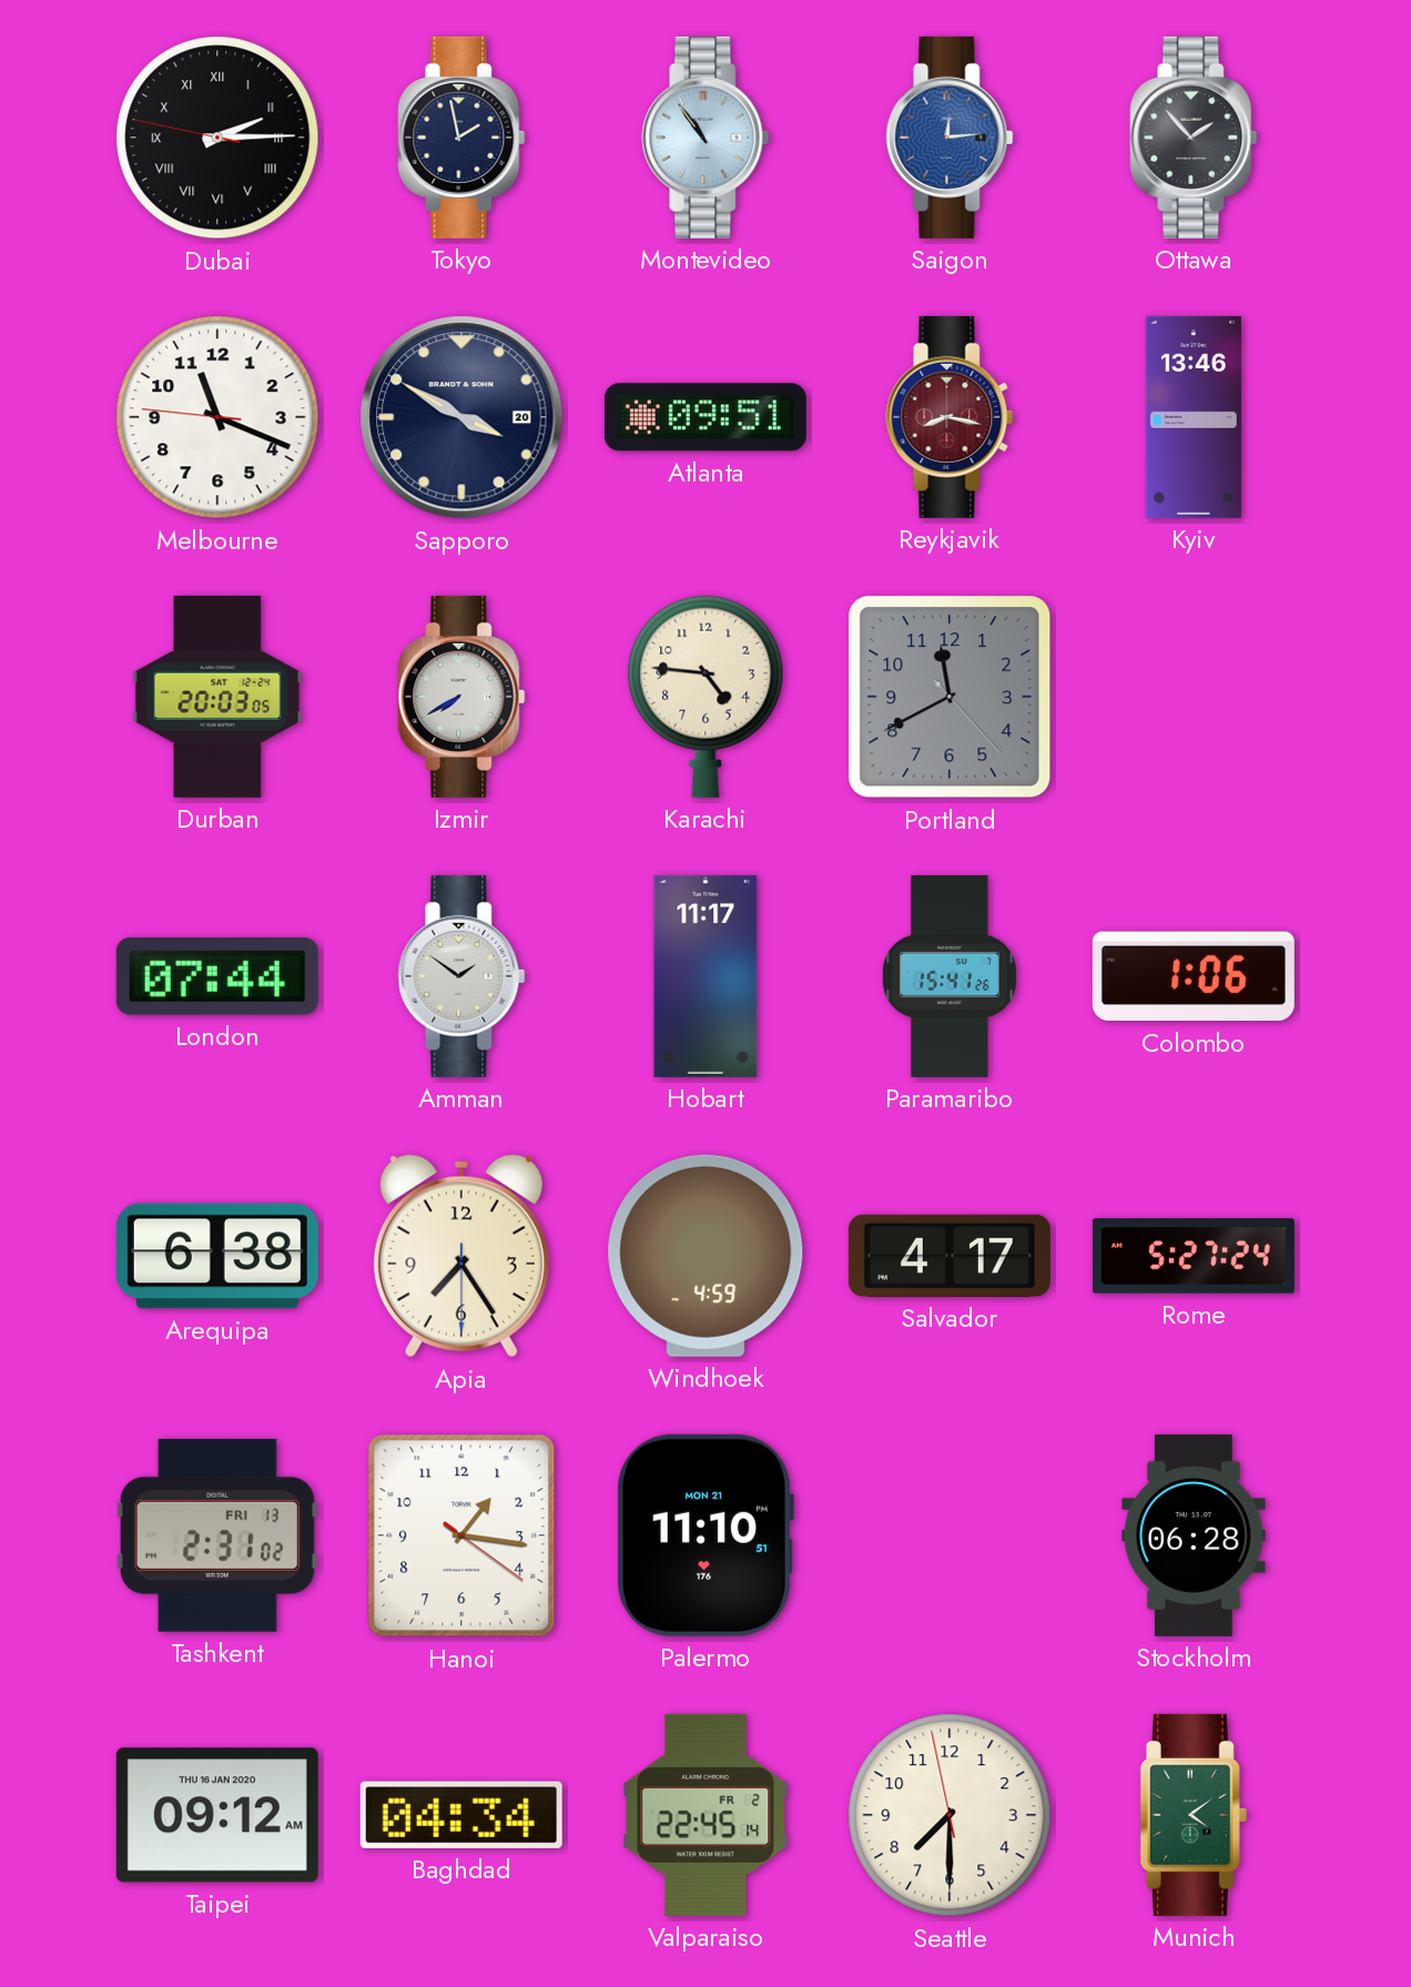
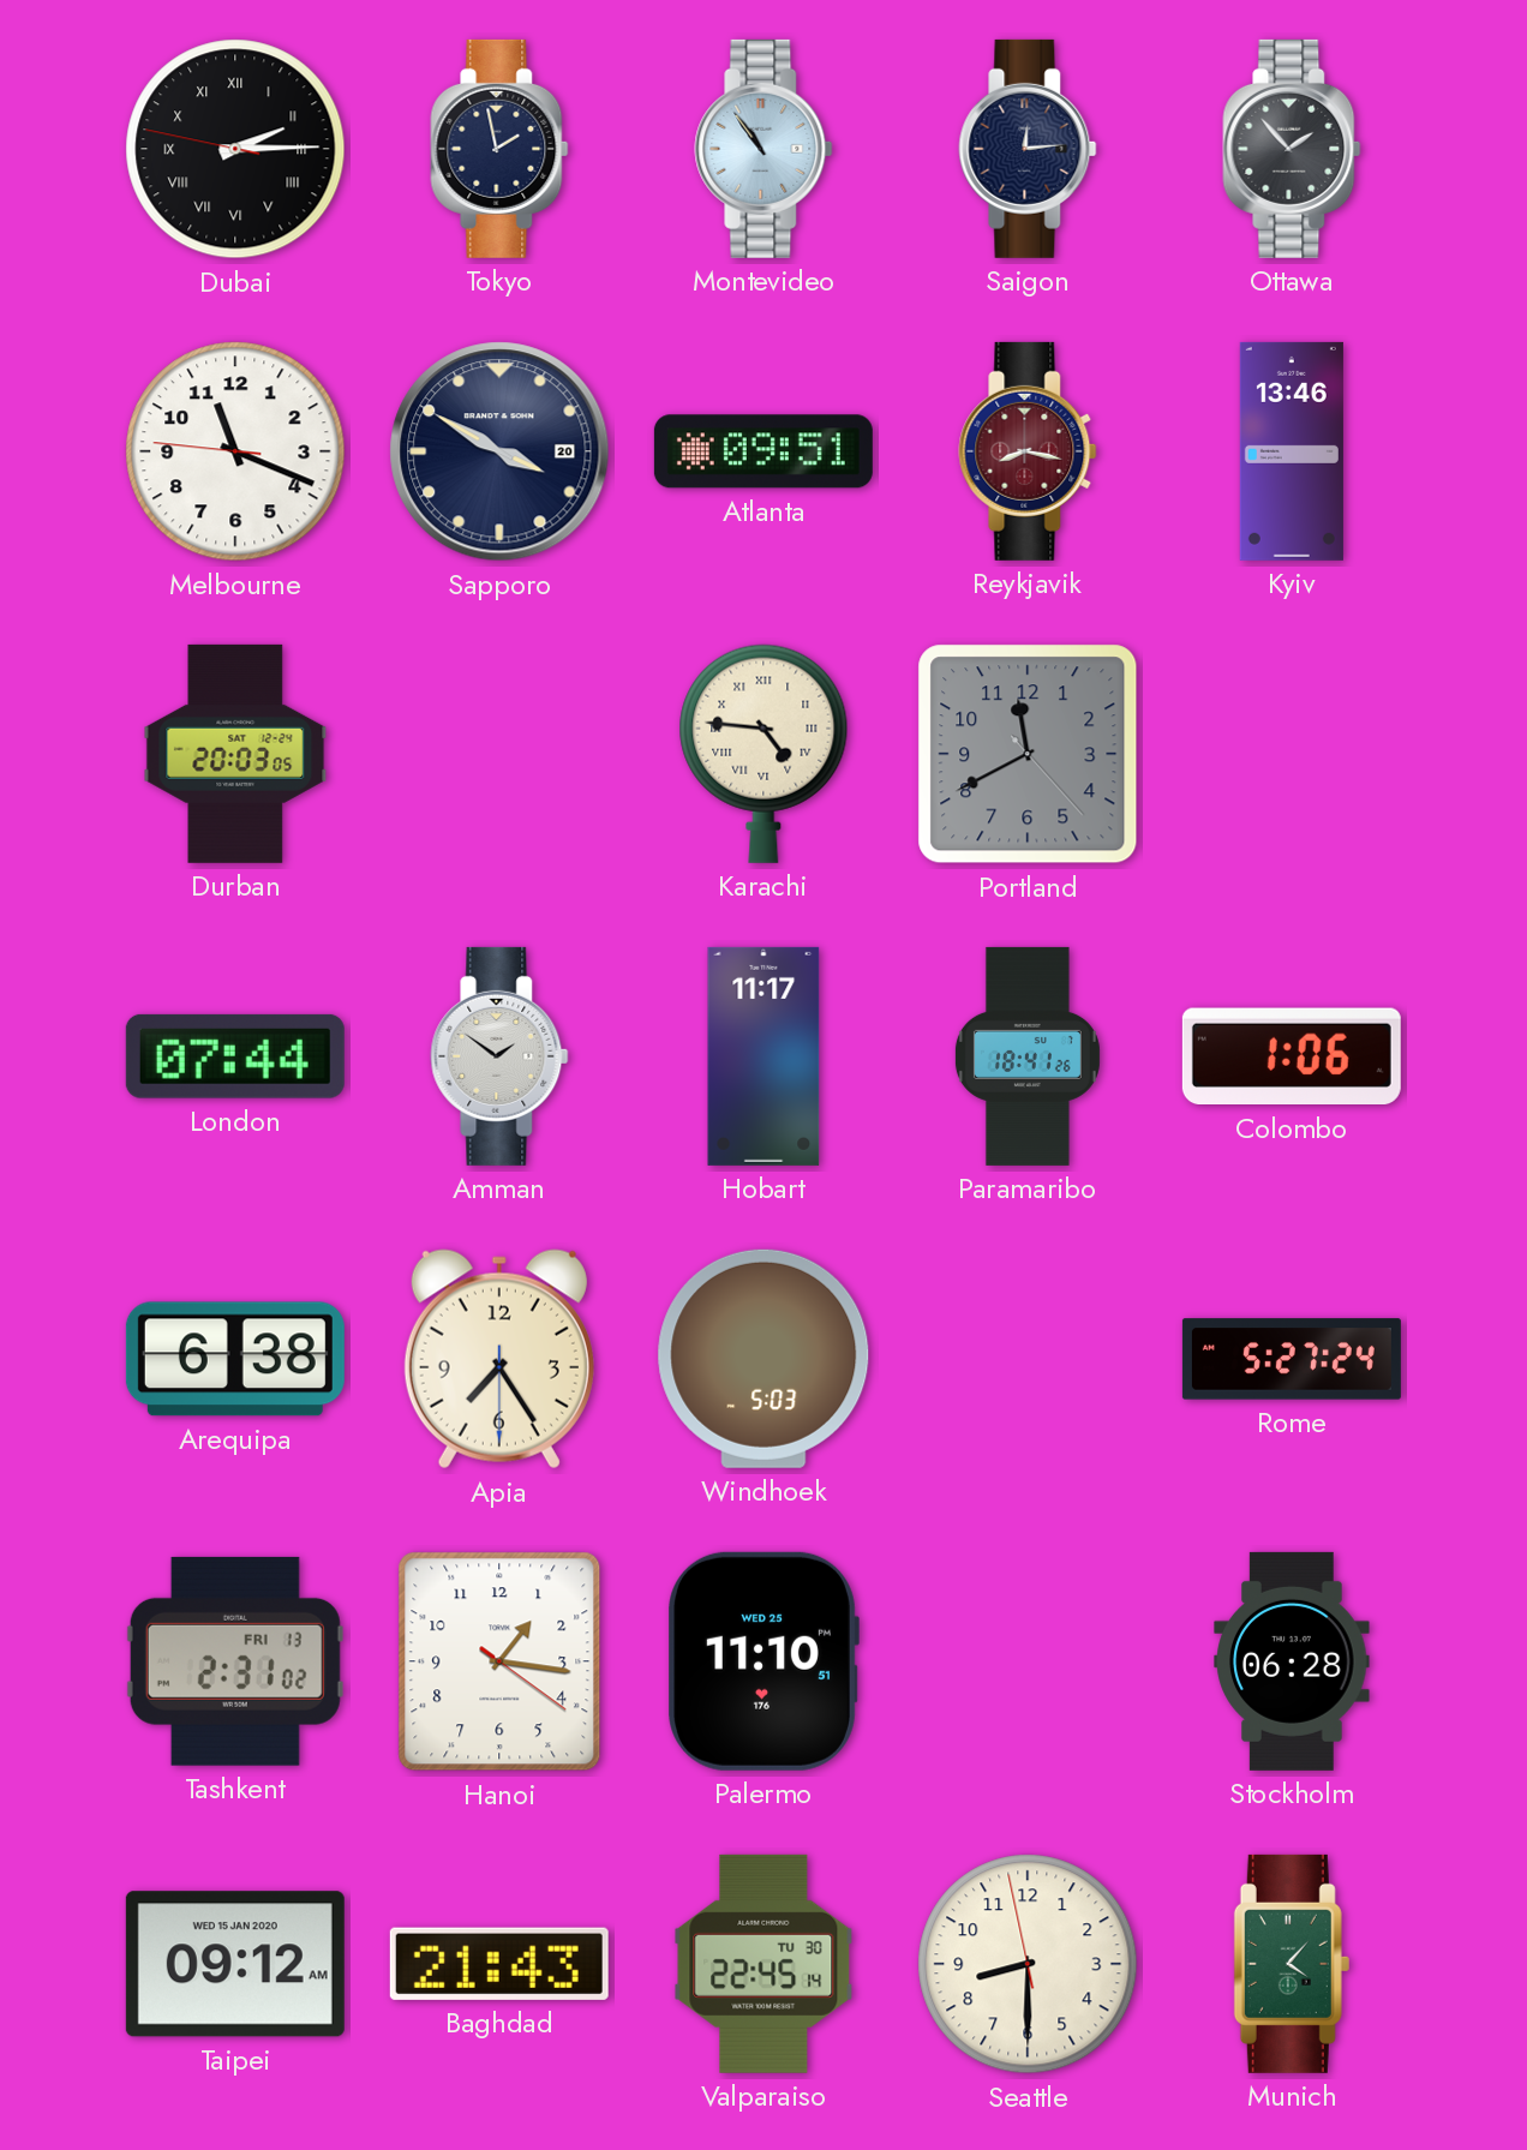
Saigon dial: blue -> navy (1028, 149)
Izmir: 7:40 -> none (461, 697)
Karachi numerals: Arabic -> Roman (763, 754)
Paramaribo: 15:41 -> 18:41 (1028, 1056)
Windhoek: 4:59 -> 5:03 (763, 1359)
Salvador: 4:17 -> none (950, 1256)
Palermo date: MON 21 -> WED 25 (763, 1661)
Taipei date: THU 16 JAN 2020 -> WED 15 JAN 2020 (235, 1964)
Baghdad: 04:34 -> 21:43 (499, 1964)
Valparaiso date: FR 2 -> TU 30 (763, 1964)
Seattle: 7:29 -> 8:29 (1028, 1964)
Munich: 4:09 -> 4:07 (1292, 1964)
